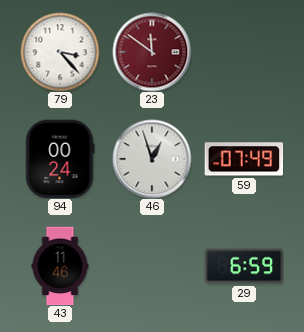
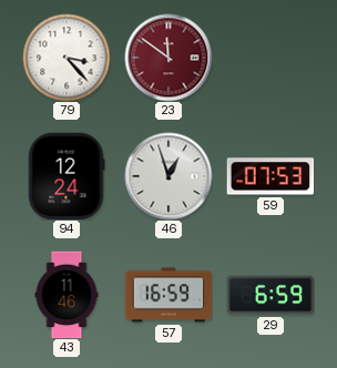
94: 00:24 -> 12:24 (67, 176)
59: 07:49 -> 07:53 (270, 176)
57: none -> 16:59 (168, 295)
